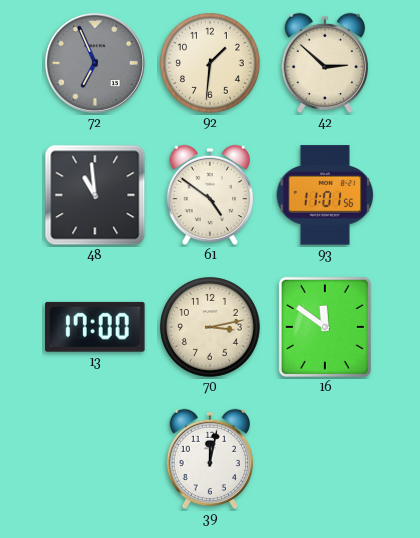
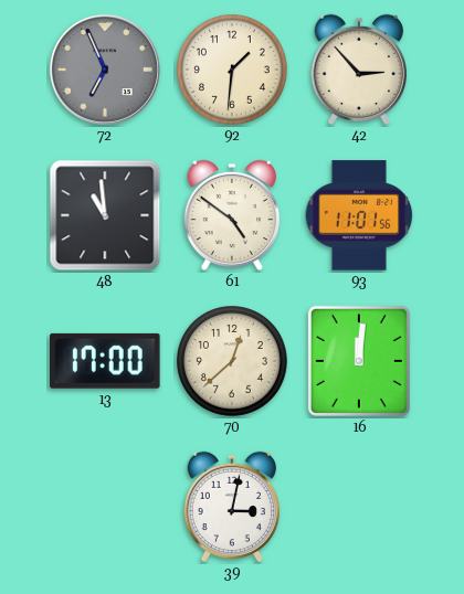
42: 2:52 -> 2:53 (358, 70)
70: 3:13 -> 12:38 (233, 362)
16: 11:51 -> 12:01 (359, 361)
39: 12:02 -> 3:02 (231, 507)
